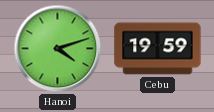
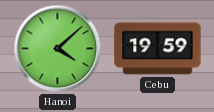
Hanoi: 4:12 -> 4:08 (58, 49)
